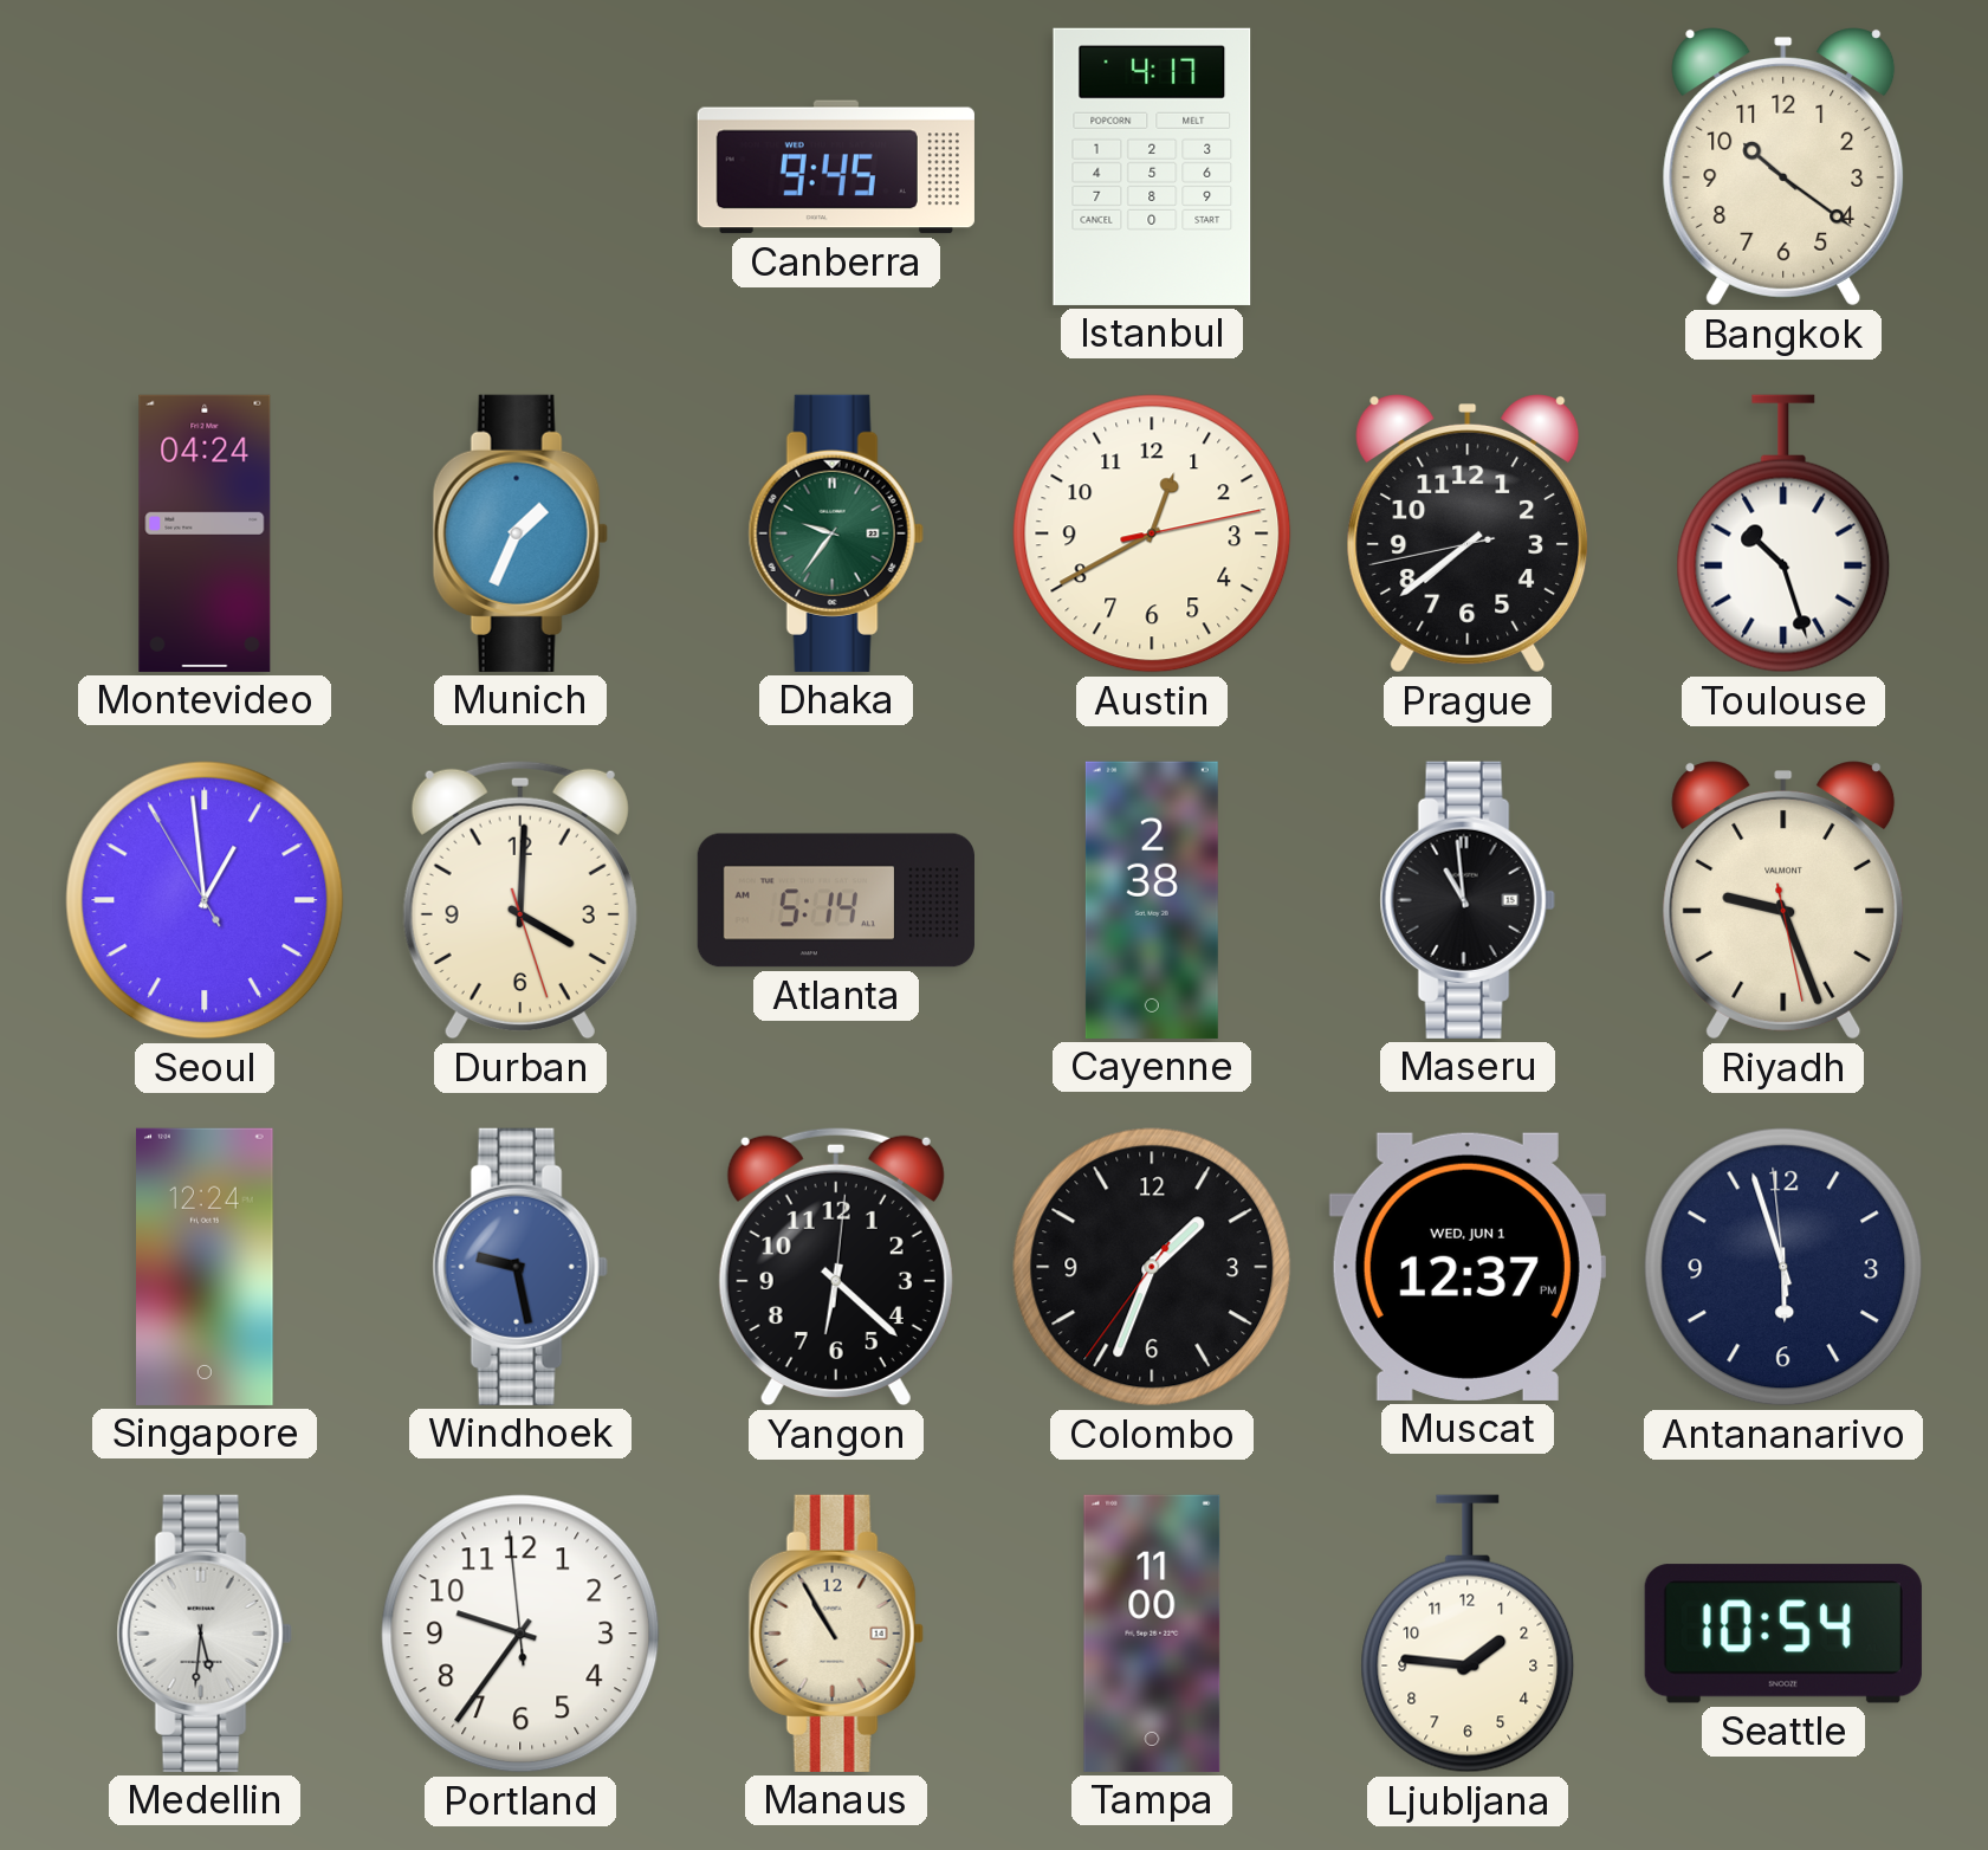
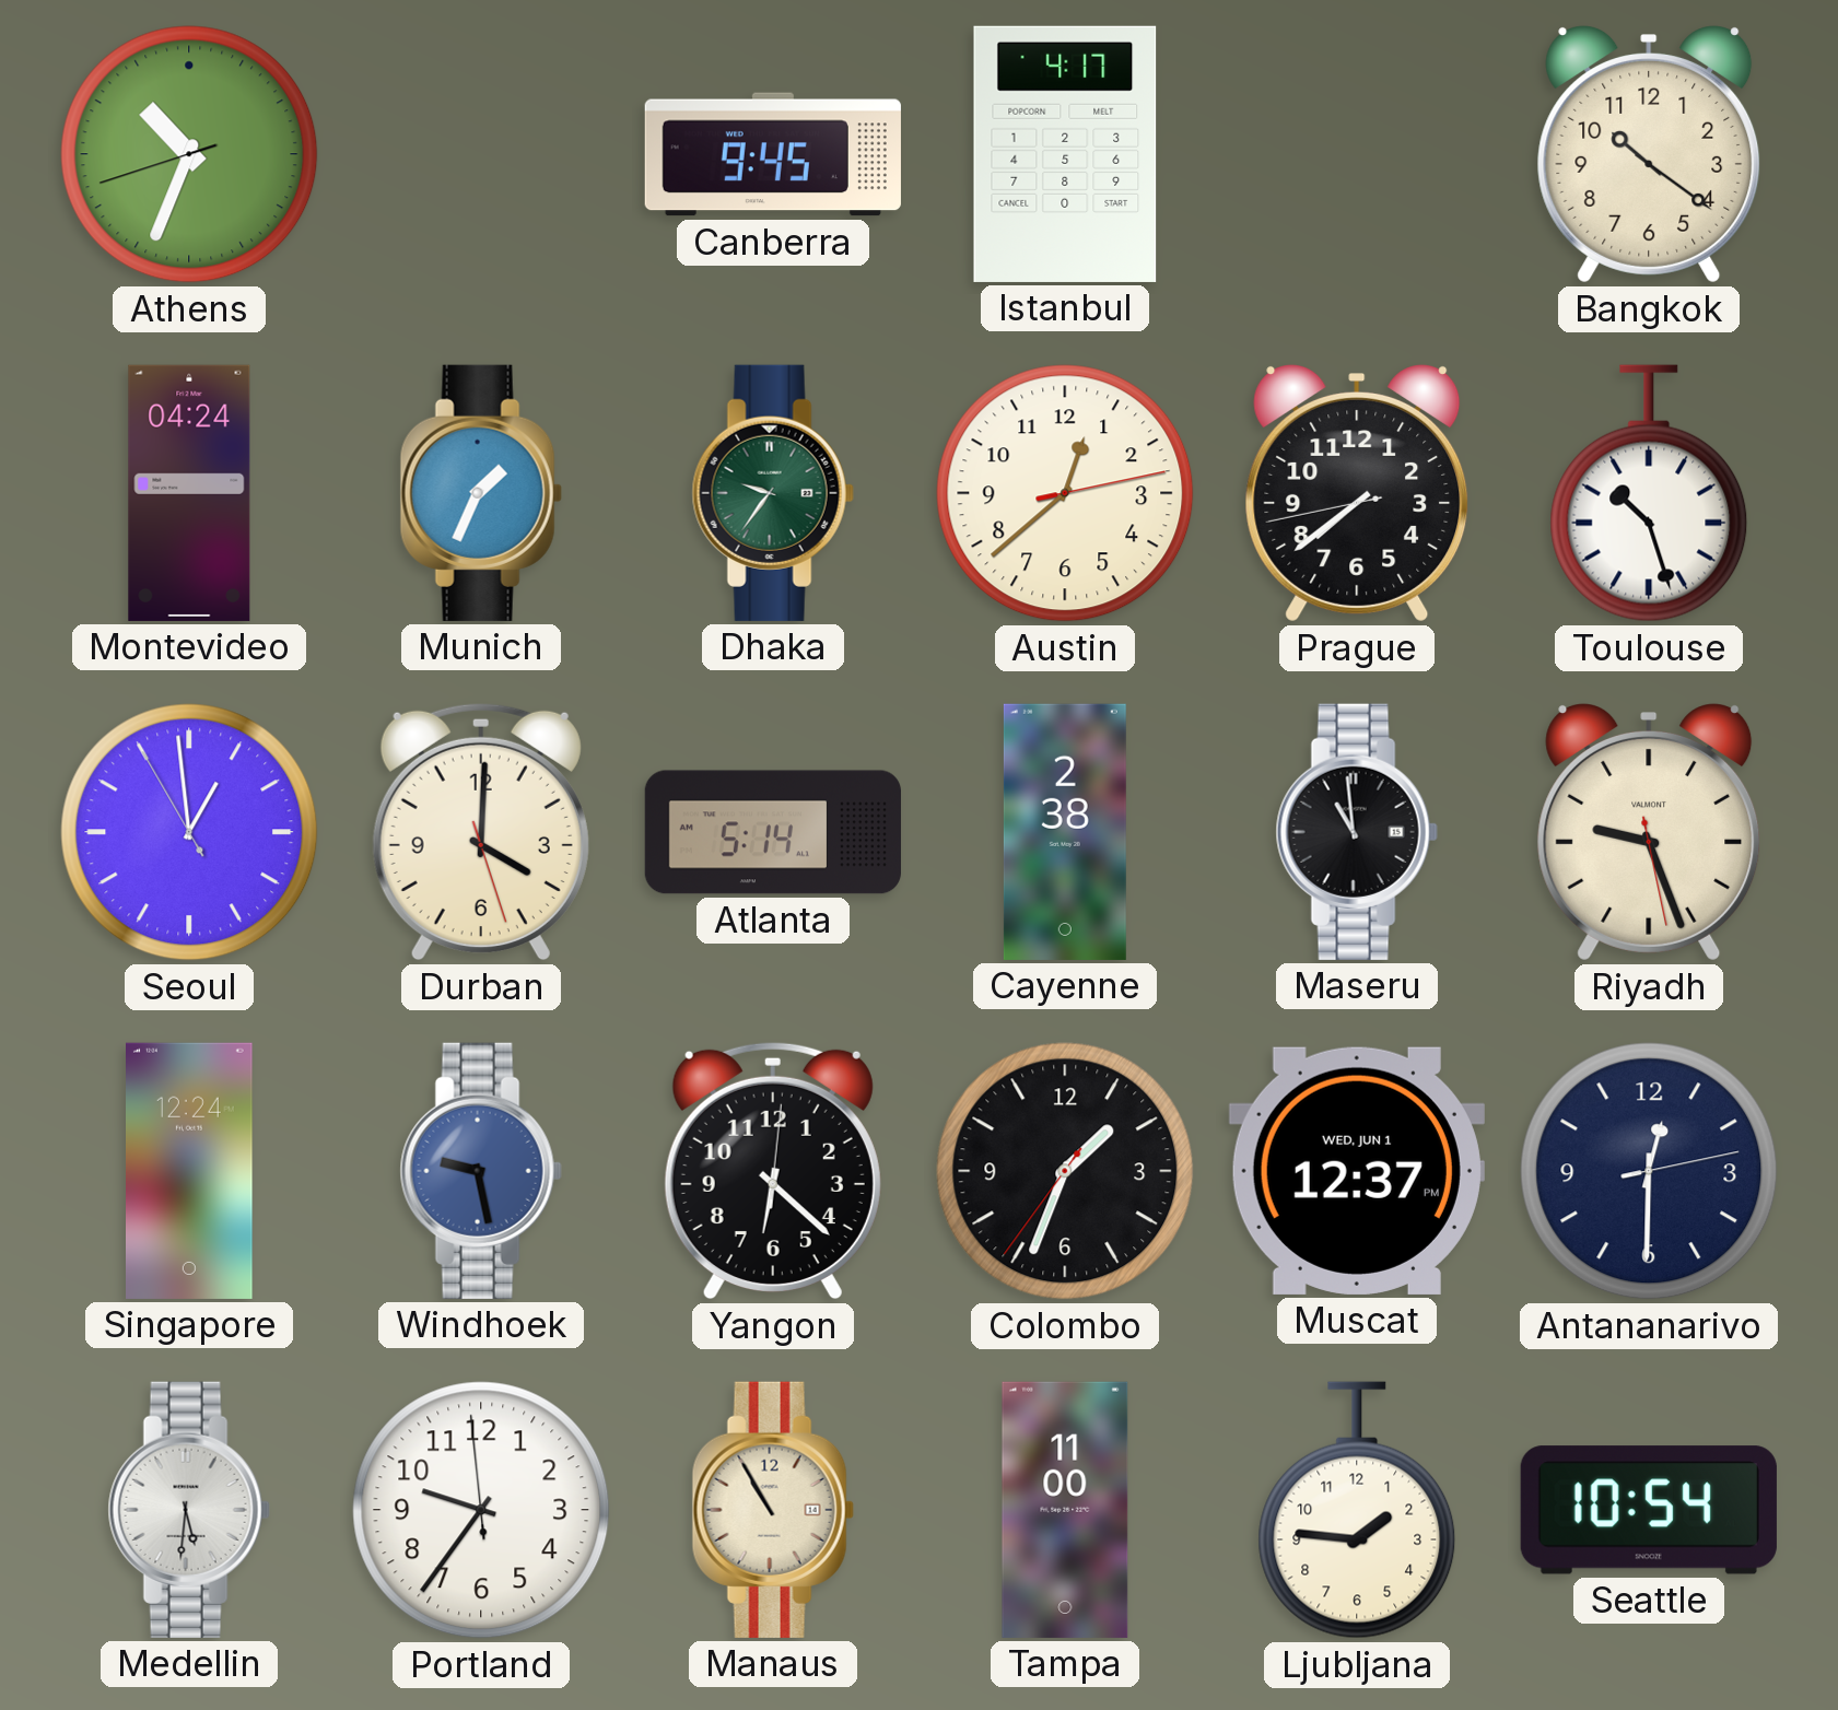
Athens: none -> 10:33 (189, 154)
Austin: 12:40 -> 12:38 (1065, 493)
Antananarivo: 5:56 -> 12:30 (1649, 1171)
